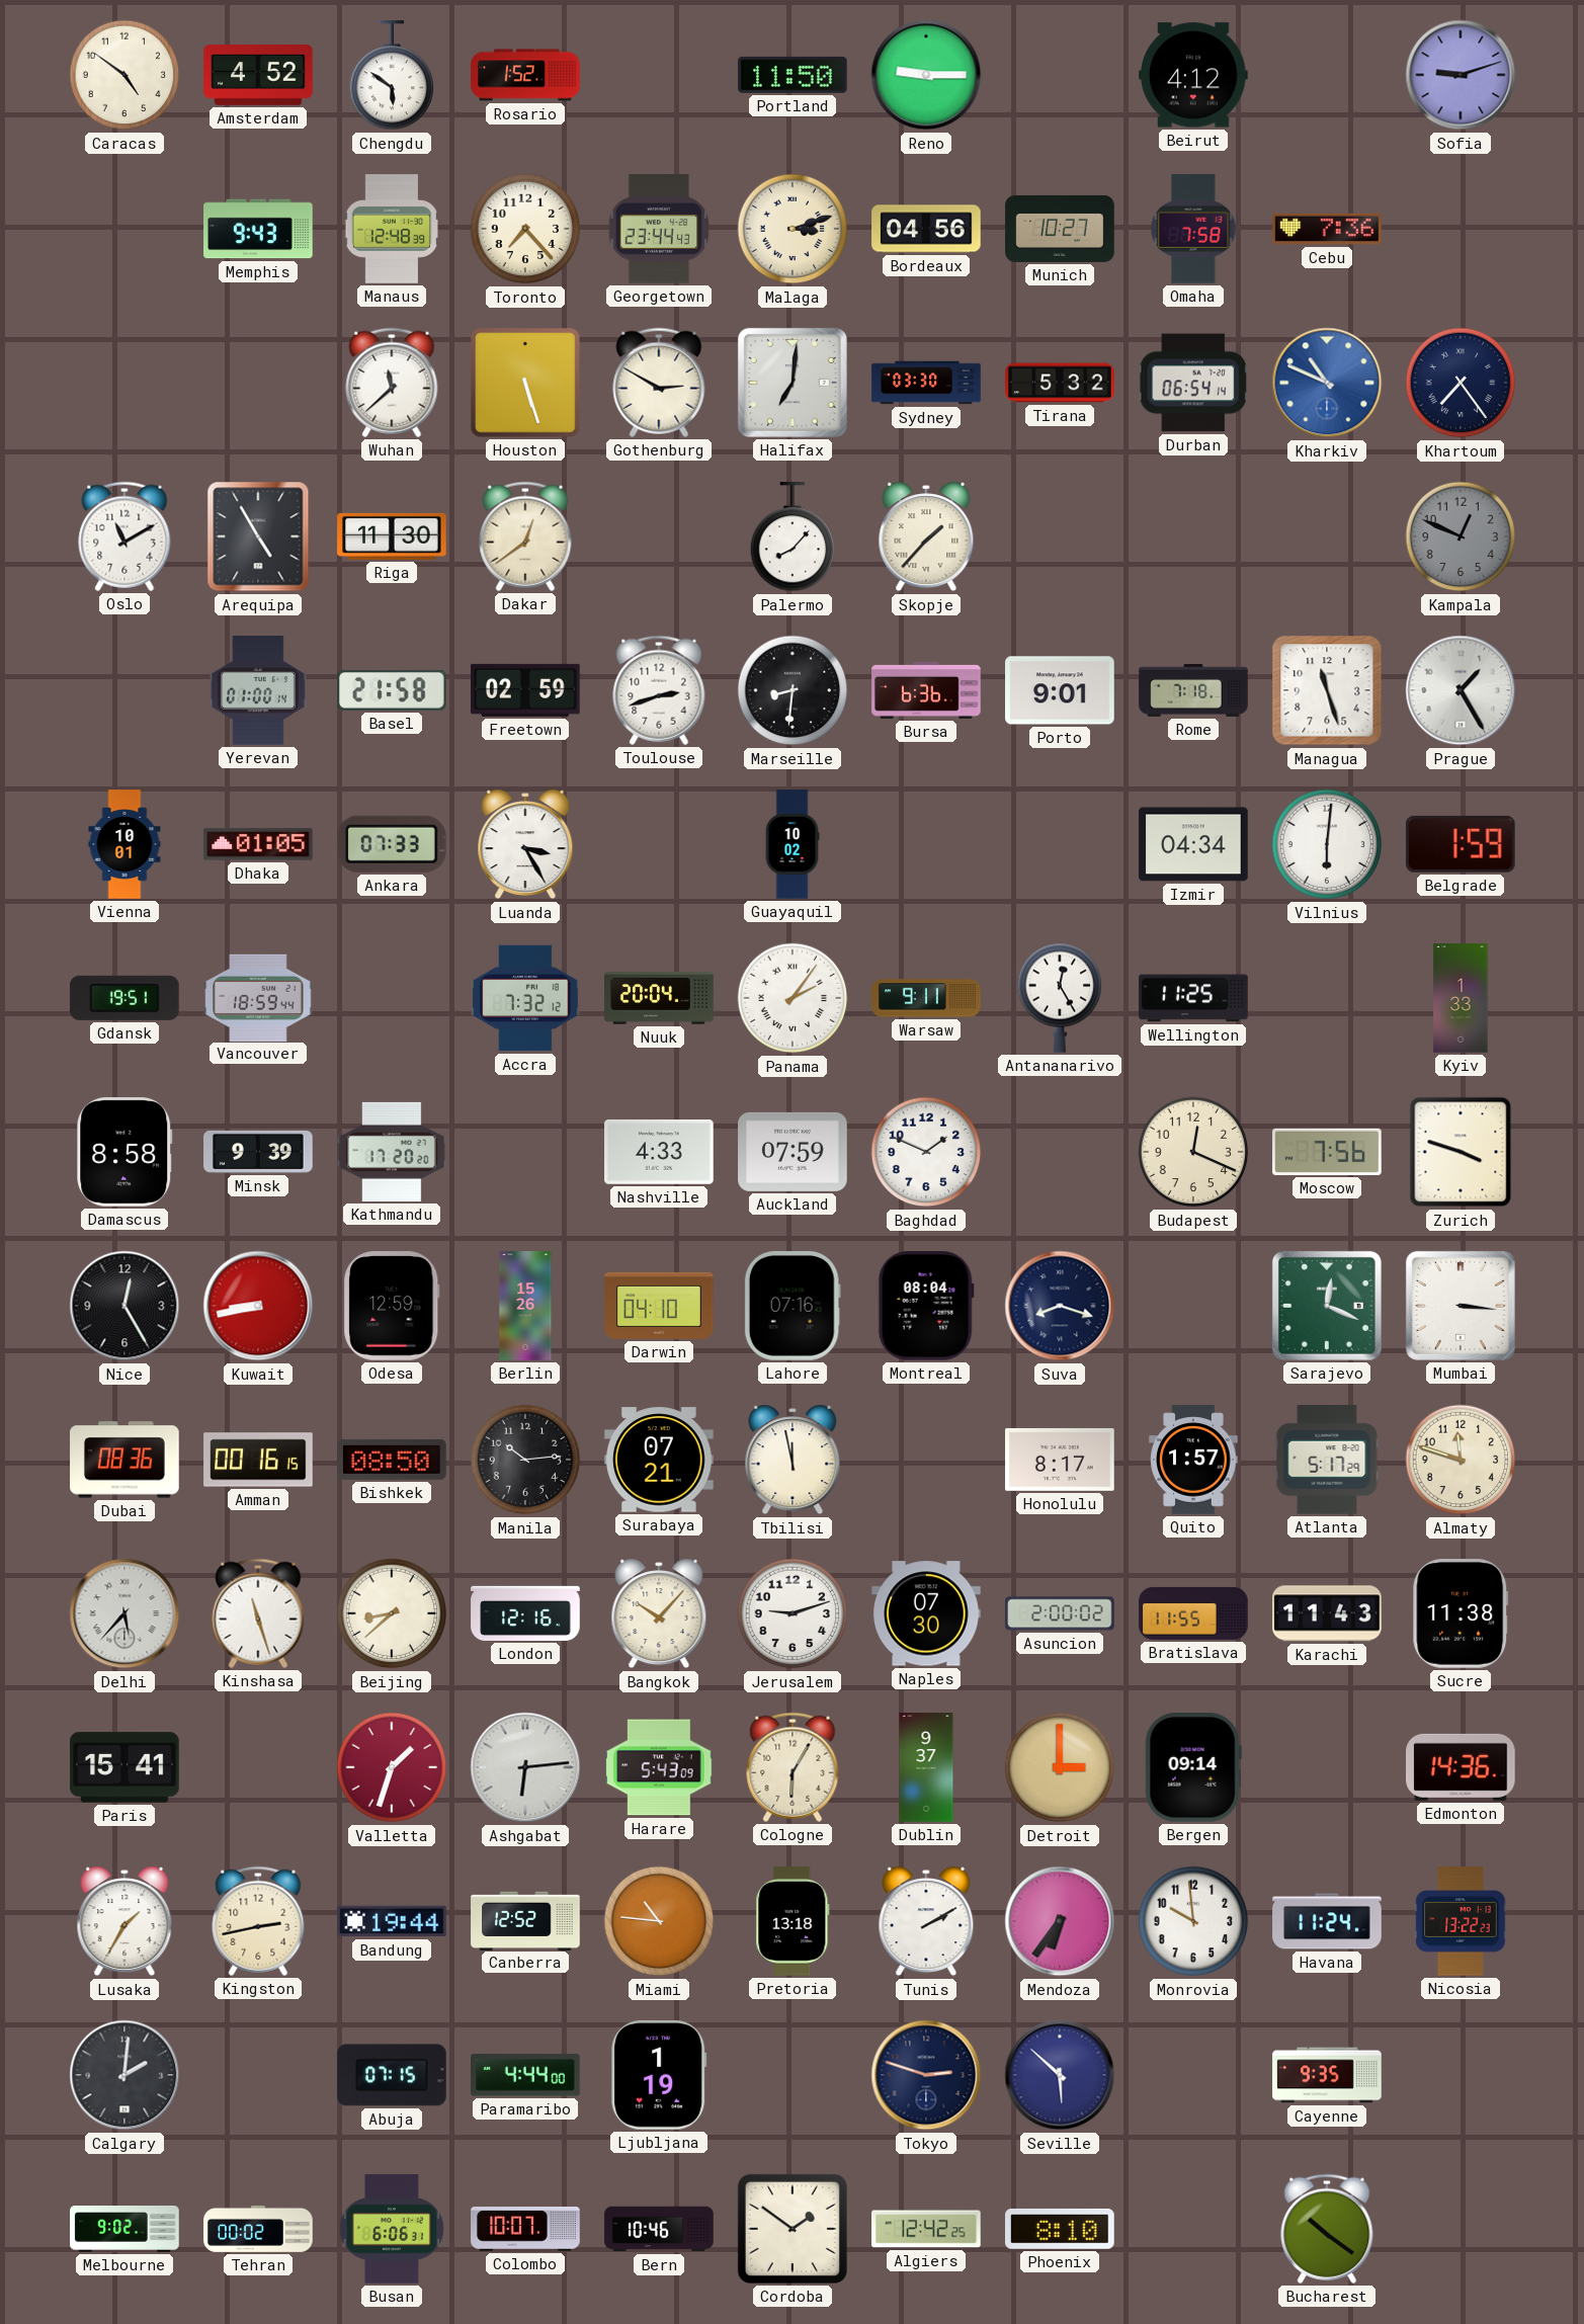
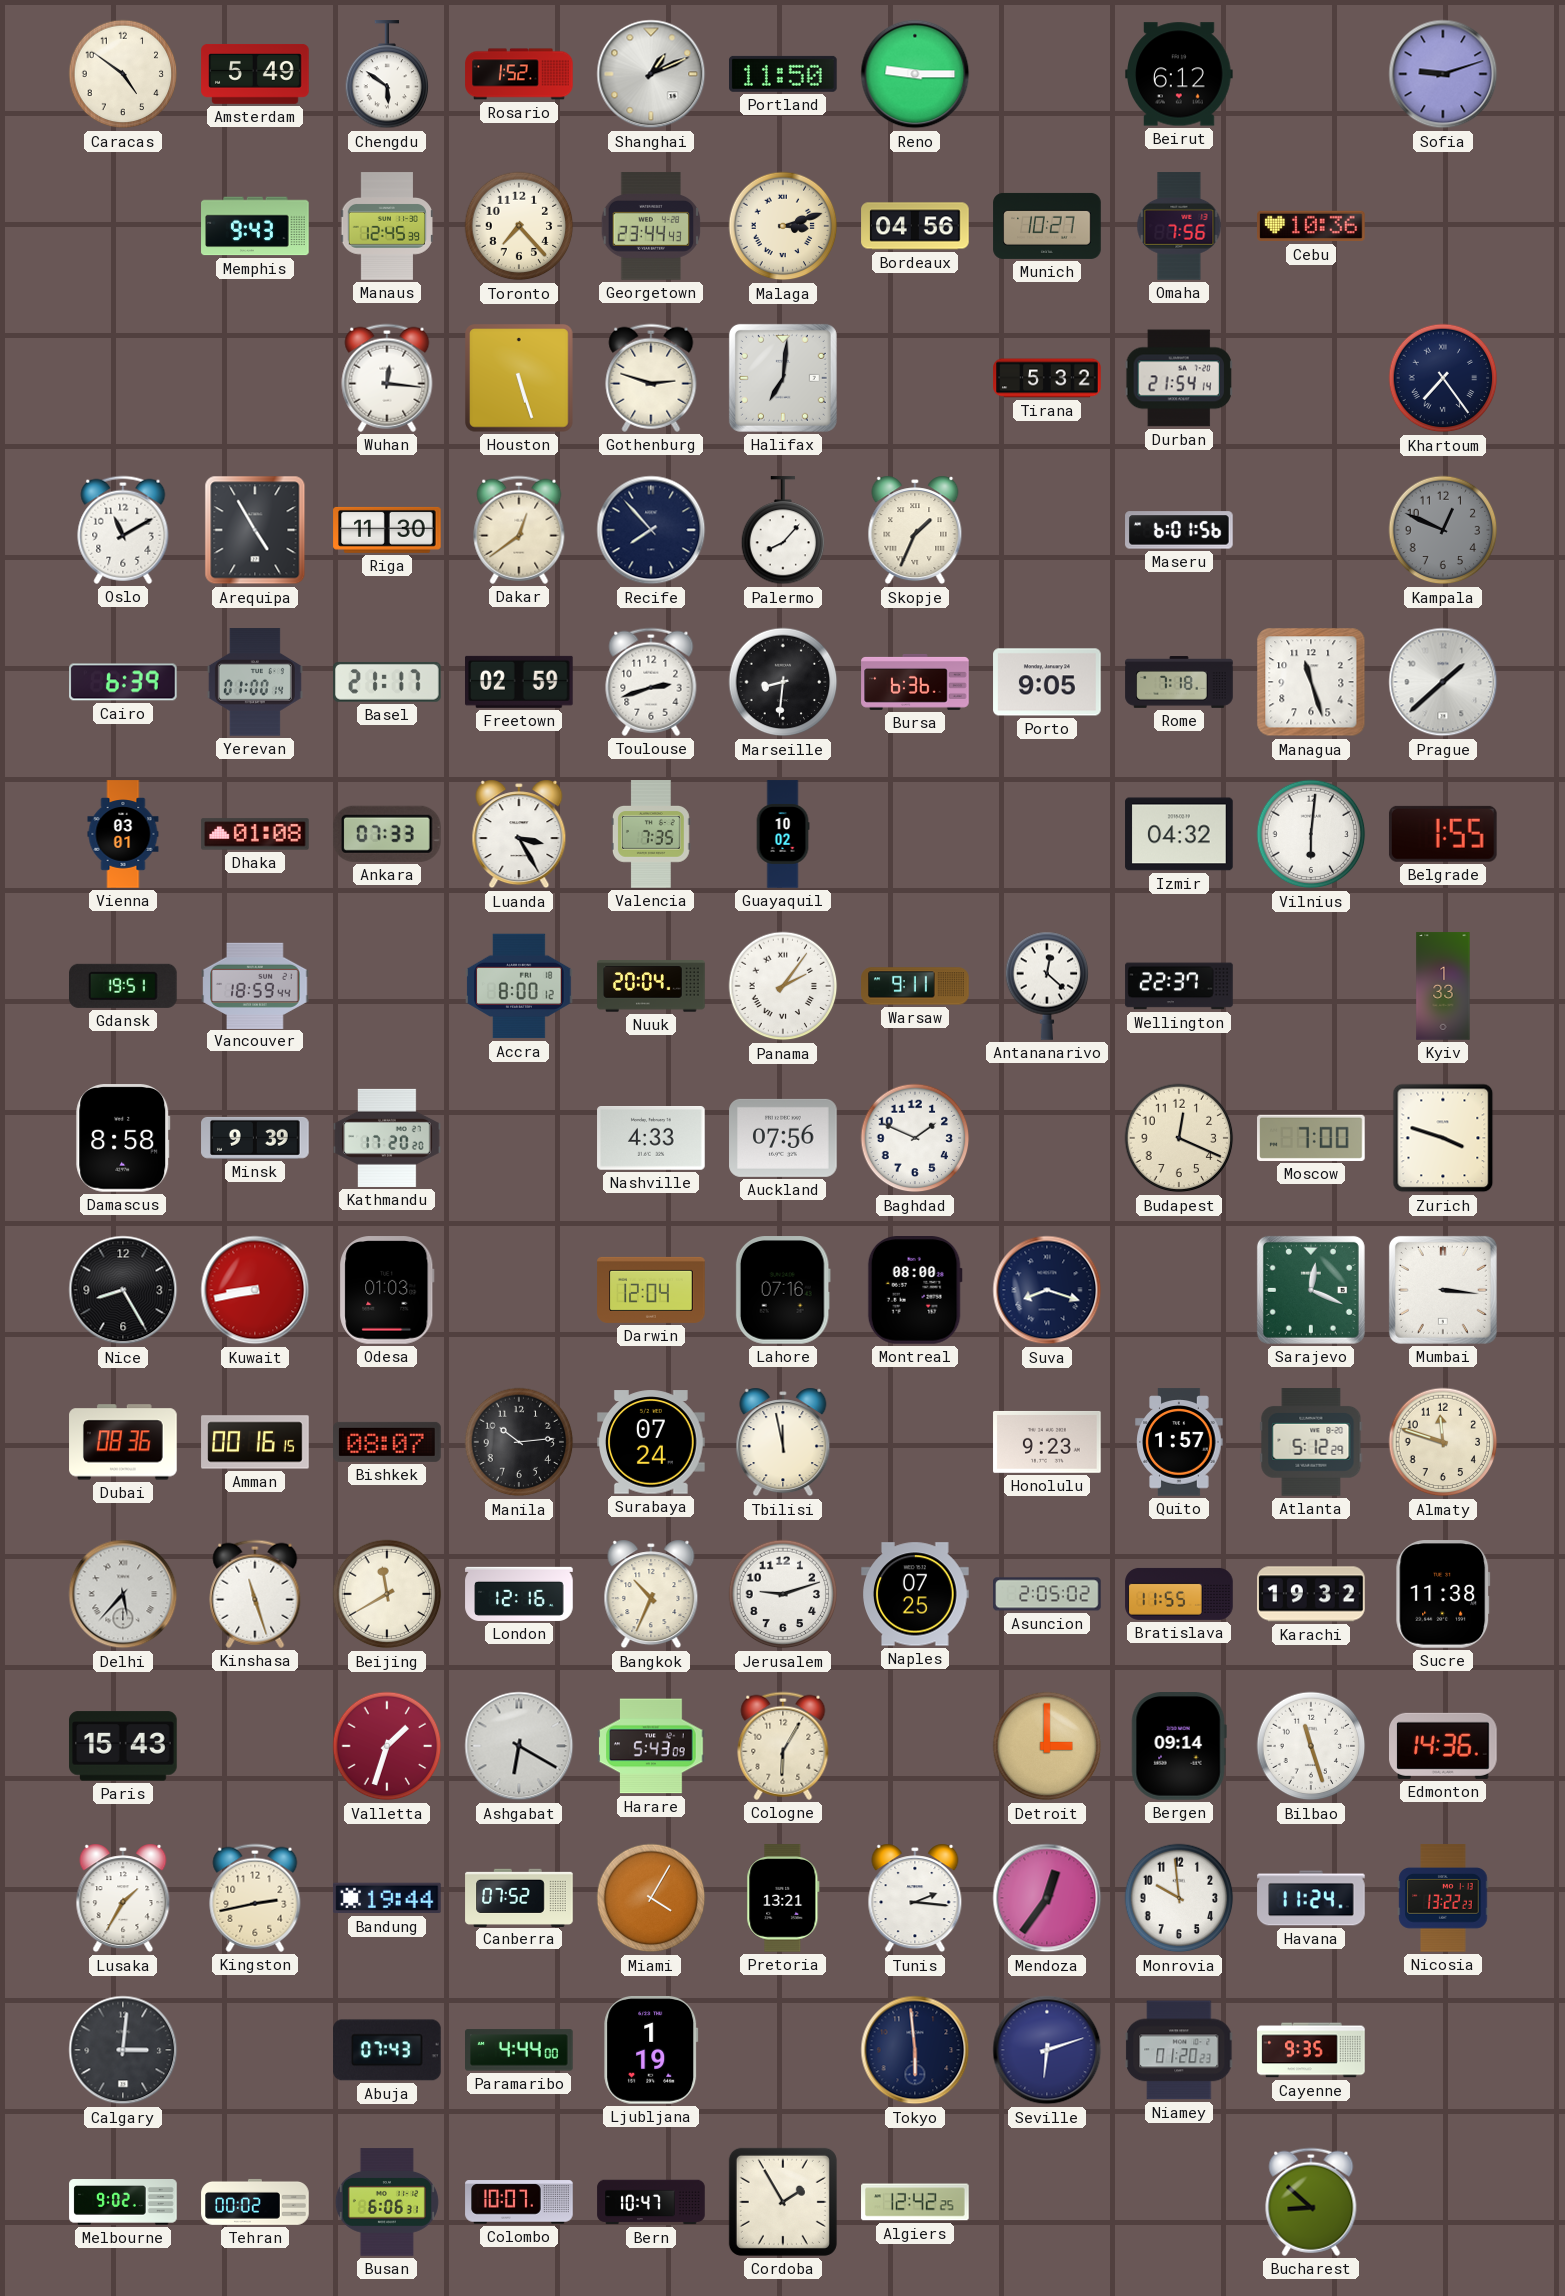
Amsterdam: 4:52 -> 5:49 (255, 74)
Shanghai: none -> 1:11 (651, 74)
Beirut: 4:12 -> 6:12 (1179, 74)
Manaus: 12:48 -> 12:45 (386, 226)
Omaha: 7:58 -> 7:56 (1179, 226)
Cebu: 7:36 -> 10:36 (1311, 226)
Wuhan: 11:38 -> 12:16 (387, 378)
Gothenburg: 2:50 -> 2:48 (651, 378)
Sydney: 03:30 -> none (926, 383)
Durban: 06:54 -> 21:54 (1179, 378)
Kharkiv: 10:49 -> none (1327, 383)
Recife: none -> 7:53 (651, 530)
Skopje: 1:37 -> 1:34 (915, 530)
Maseru: none -> 6:01 (1179, 530)
Cairo: none -> 6:39 (123, 682)
Basel: 21:58 -> 21:17 (387, 682)
Porto: 9:01 -> 9:05 (1047, 682)
Prague: 1:25 -> 1:38 (1443, 682)
Vienna: 10:01 -> 03:01 (123, 834)
Dhaka: 01:05 -> 01:08 (255, 834)
Valencia: none -> 7:35 (651, 834)
Izmir: 04:34 -> 04:32 (1179, 834)
Belgrade: 1:59 -> 1:55 (1443, 834)
Accra: 7:32 -> 8:00 (519, 986)
Antananarivo: 12:25 -> 12:22 (1047, 986)
Wellington: 11:25 -> 22:37 (1179, 986)
Auckland: 07:59 -> 07:56 (783, 1138)
Moscow: 7:56 -> 7:00 (1311, 1138)
Nice: 12:25 -> 8:25 (123, 1290)
Odesa: 12:59 -> 01:03 (387, 1290)
Berlin: 15:26 -> none (525, 1306)
Darwin: 04:10 -> 12:04 (651, 1290)
Montreal: 08:04 -> 08:00 (915, 1291)
Bishkek: 08:50 -> 08:07 (387, 1442)
Surabaya: 07:21 -> 07:24 (651, 1442)
Honolulu: 8:17 -> 9:23 (1047, 1442)
Atlanta: 5:17 -> 5:12 (1311, 1442)
Beijing: 8:38 -> 11:40 (387, 1594)
Bangkok: 10:07 -> 10:34 (651, 1594)
Naples: 07:30 -> 07:25 (915, 1594)
Asuncion: 2:00 -> 2:05 (1047, 1594)
Karachi: 11:43 -> 19:32 (1311, 1594)
Paris: 15:41 -> 15:43 (123, 1746)
Ashgabat: 6:14 -> 6:20 (519, 1746)
Dublin: 9:37 -> none (926, 1767)
Bilbao: none -> 11:27 (1311, 1746)
Canberra: 12:52 -> 07:52 (519, 1897)
Miami: 10:46 -> 4:05 (651, 1898)
Pretoria: 13:18 -> 13:21 (783, 1898)
Tunis: 2:10 -> 2:16 (915, 1898)
Mendoza: 6:36 -> 12:36 (1047, 1898)
Calgary: 2:01 -> 3:01 (123, 2050)
Abuja: 07:15 -> 07:43 (387, 2050)
Tokyo: 2:48 -> 5:59 (915, 2050)
Seville: 5:52 -> 6:12 (1047, 2050)
Niamey: none -> 01:20 (1179, 2050)
Bern: 10:46 -> 10:47 (651, 2202)
Cordoba: 1:51 -> 1:55 (783, 2202)
Phoenix: 8:10 -> none (1060, 2229)
Bucharest: 10:21 -> 8:52 (1311, 2202)
